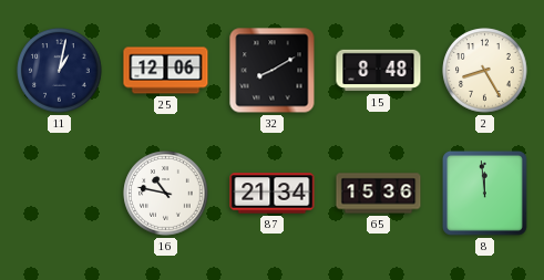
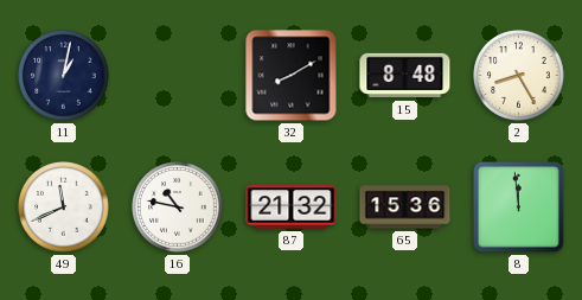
25: 12:06 -> none (166, 71)
49: none -> 11:41 (64, 208)
87: 21:34 -> 21:32 (292, 208)
